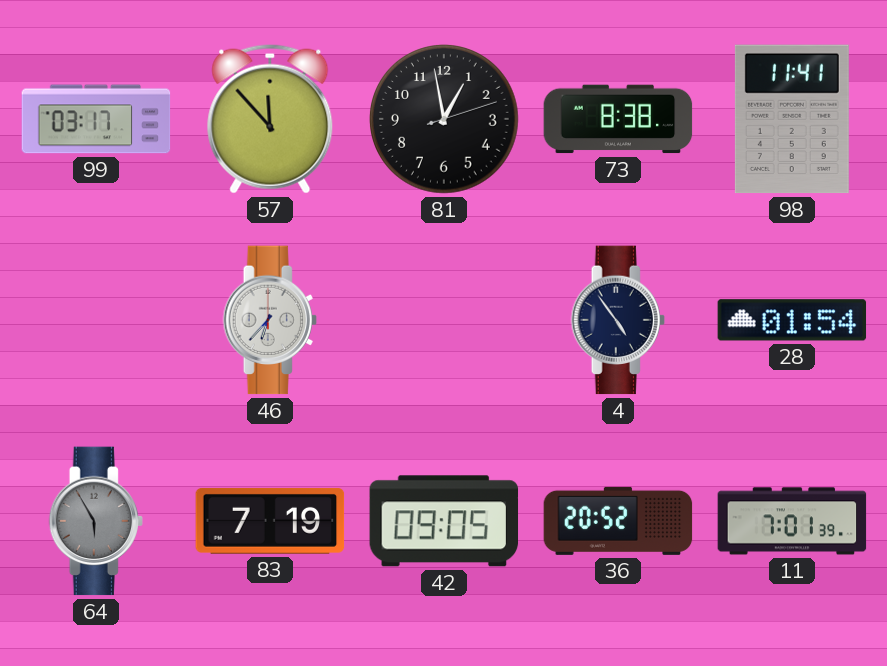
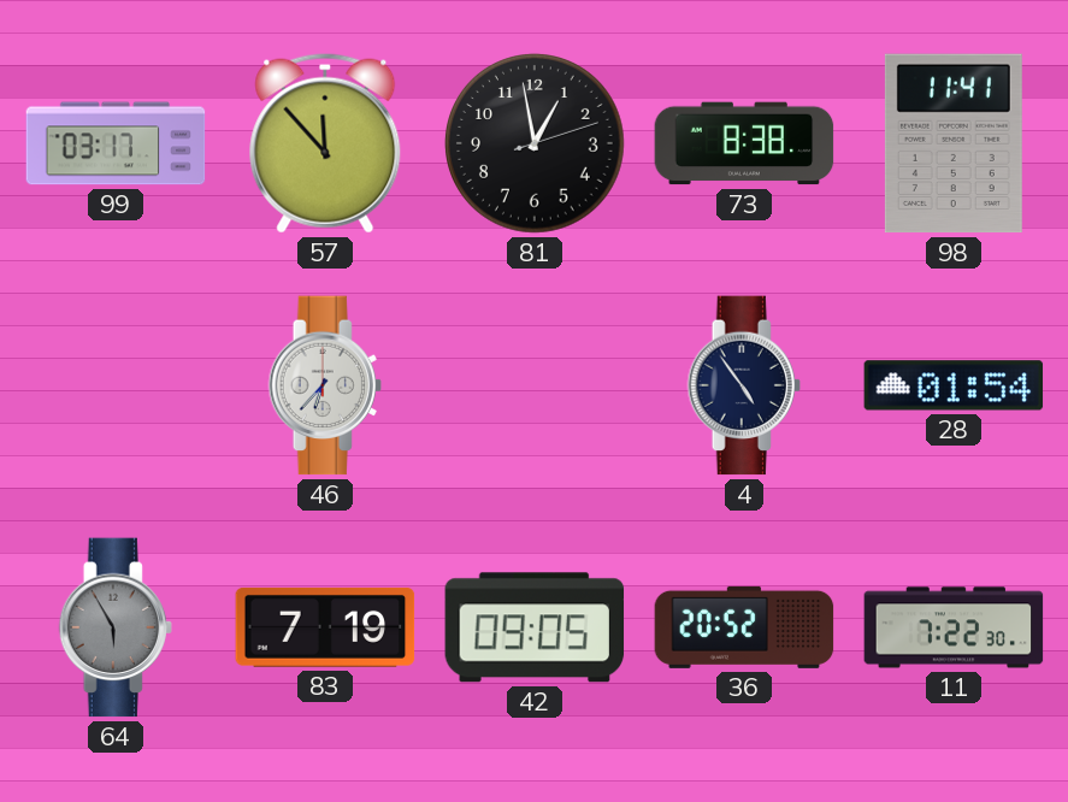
11: 7:01 -> 7:22 (954, 627)
